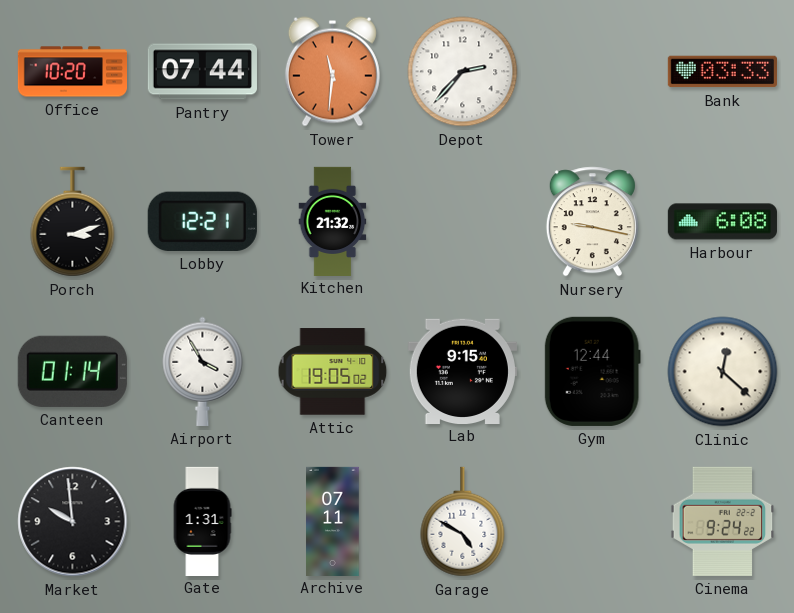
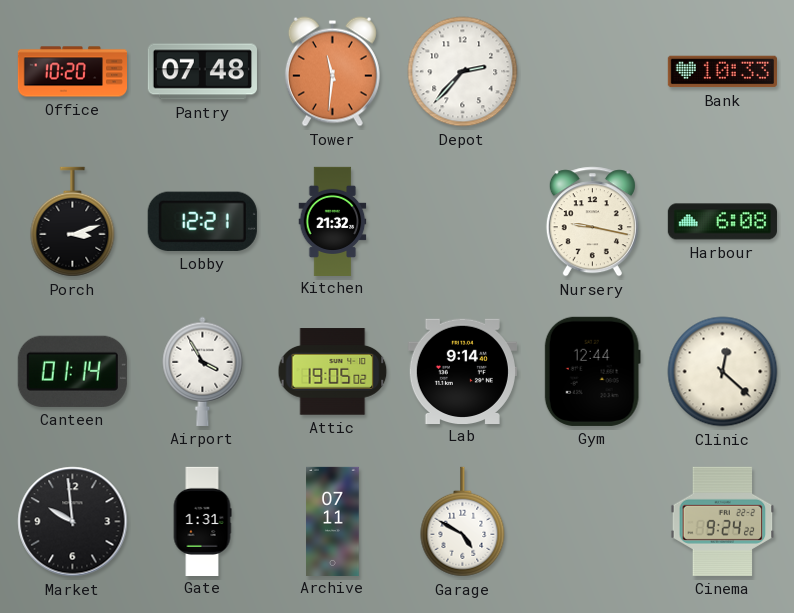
Pantry: 07:44 -> 07:48 (202, 72)
Bank: 03:33 -> 10:33 (722, 72)
Lab: 9:15 -> 9:14 (462, 371)
